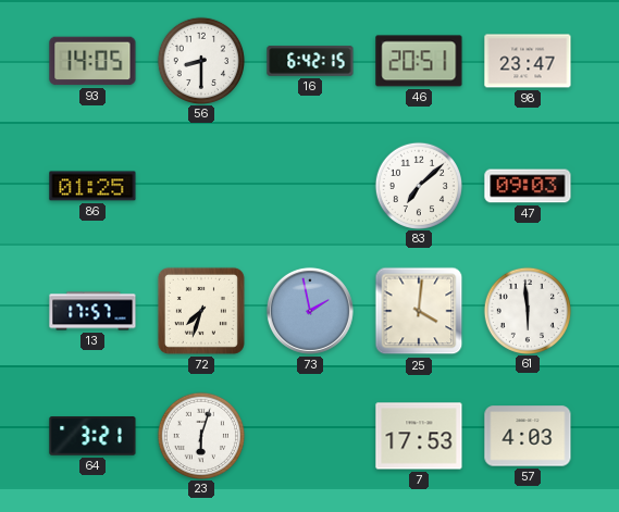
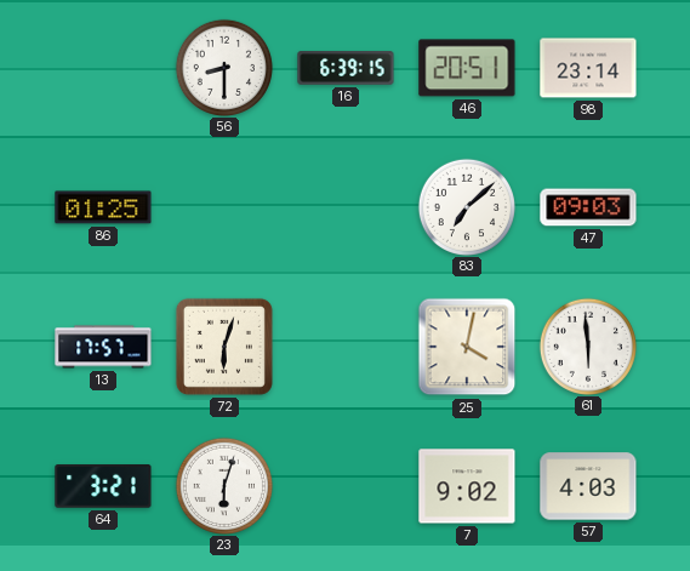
93: 14:05 -> none (92, 61)
16: 6:42 -> 6:39 (346, 68)
98: 23:47 -> 23:14 (588, 68)
72: 7:33 -> 6:03 (224, 347)
73: 1:58 -> none (310, 311)
25: 4:01 -> 4:02 (467, 347)
7: 17:53 -> 9:02 (467, 486)
